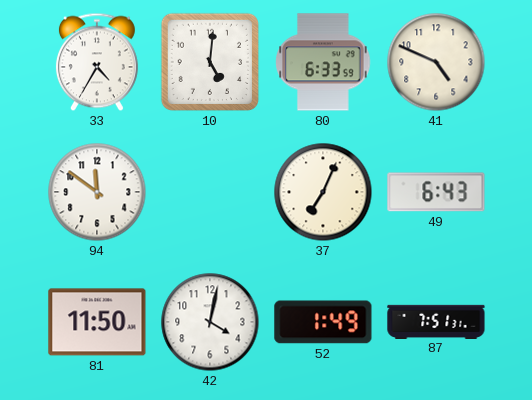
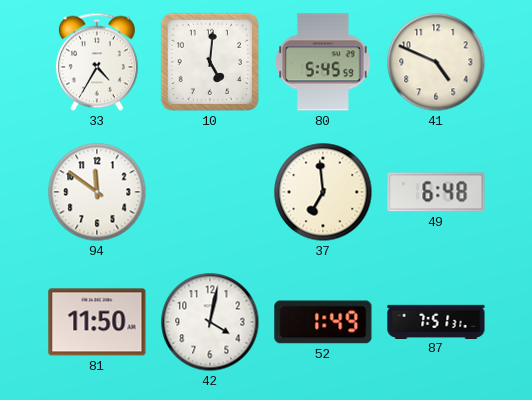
80: 6:33 -> 5:45 (323, 62)
37: 7:04 -> 6:59 (323, 192)
49: 6:43 -> 6:48 (436, 192)
